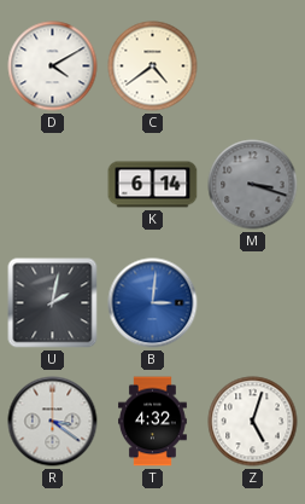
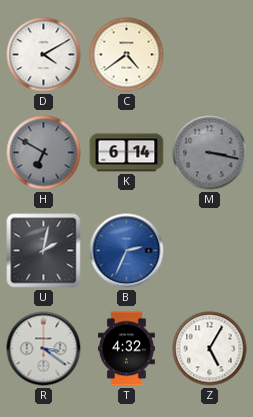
H: none -> 6:50 (44, 153)
M: 3:18 -> 3:17 (210, 153)
B: 3:01 -> 2:34 (127, 251)
Z: 5:03 -> 5:05 (210, 349)
